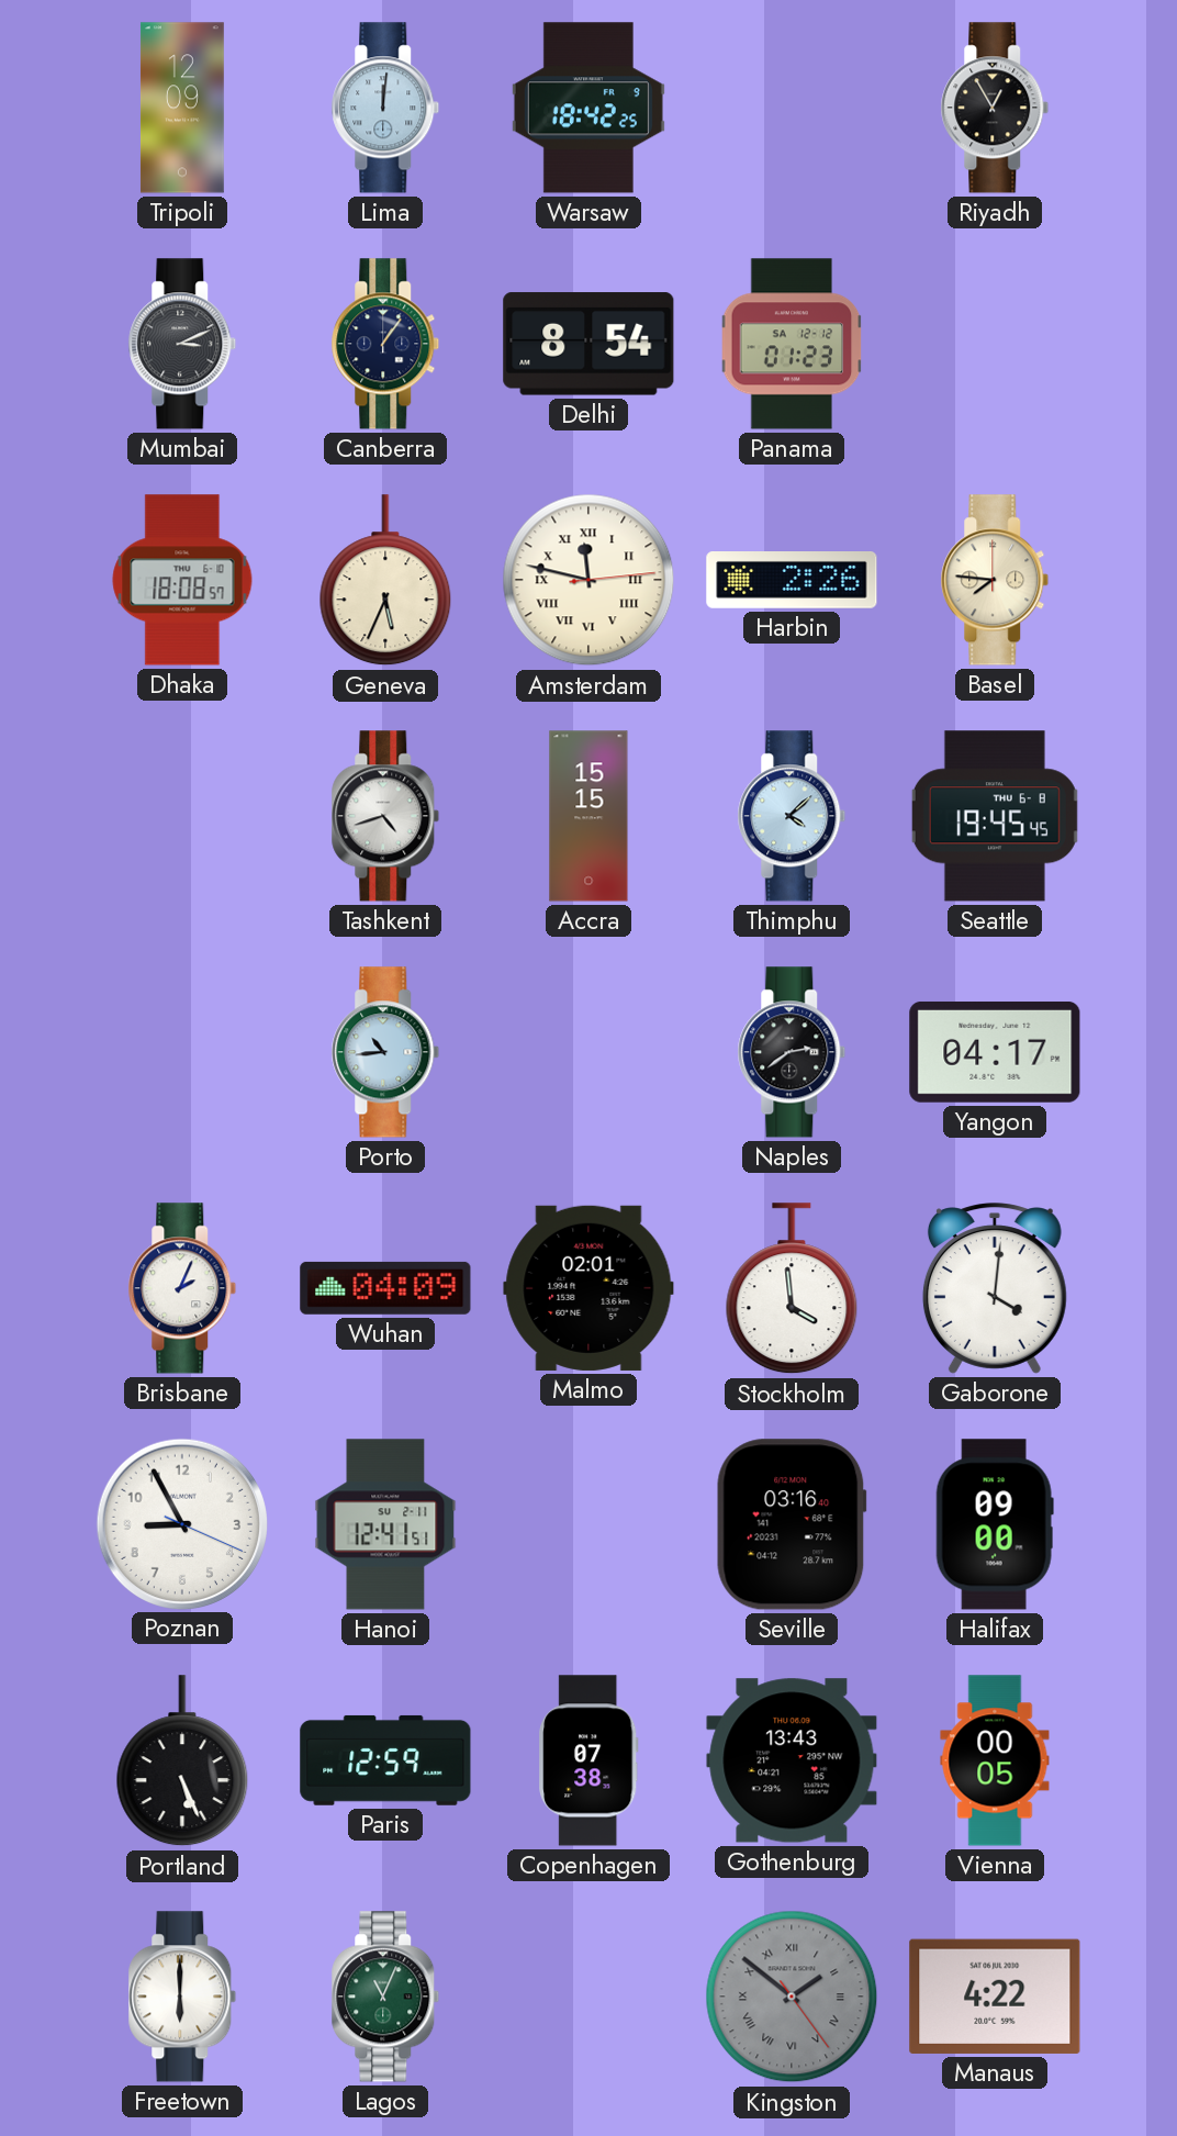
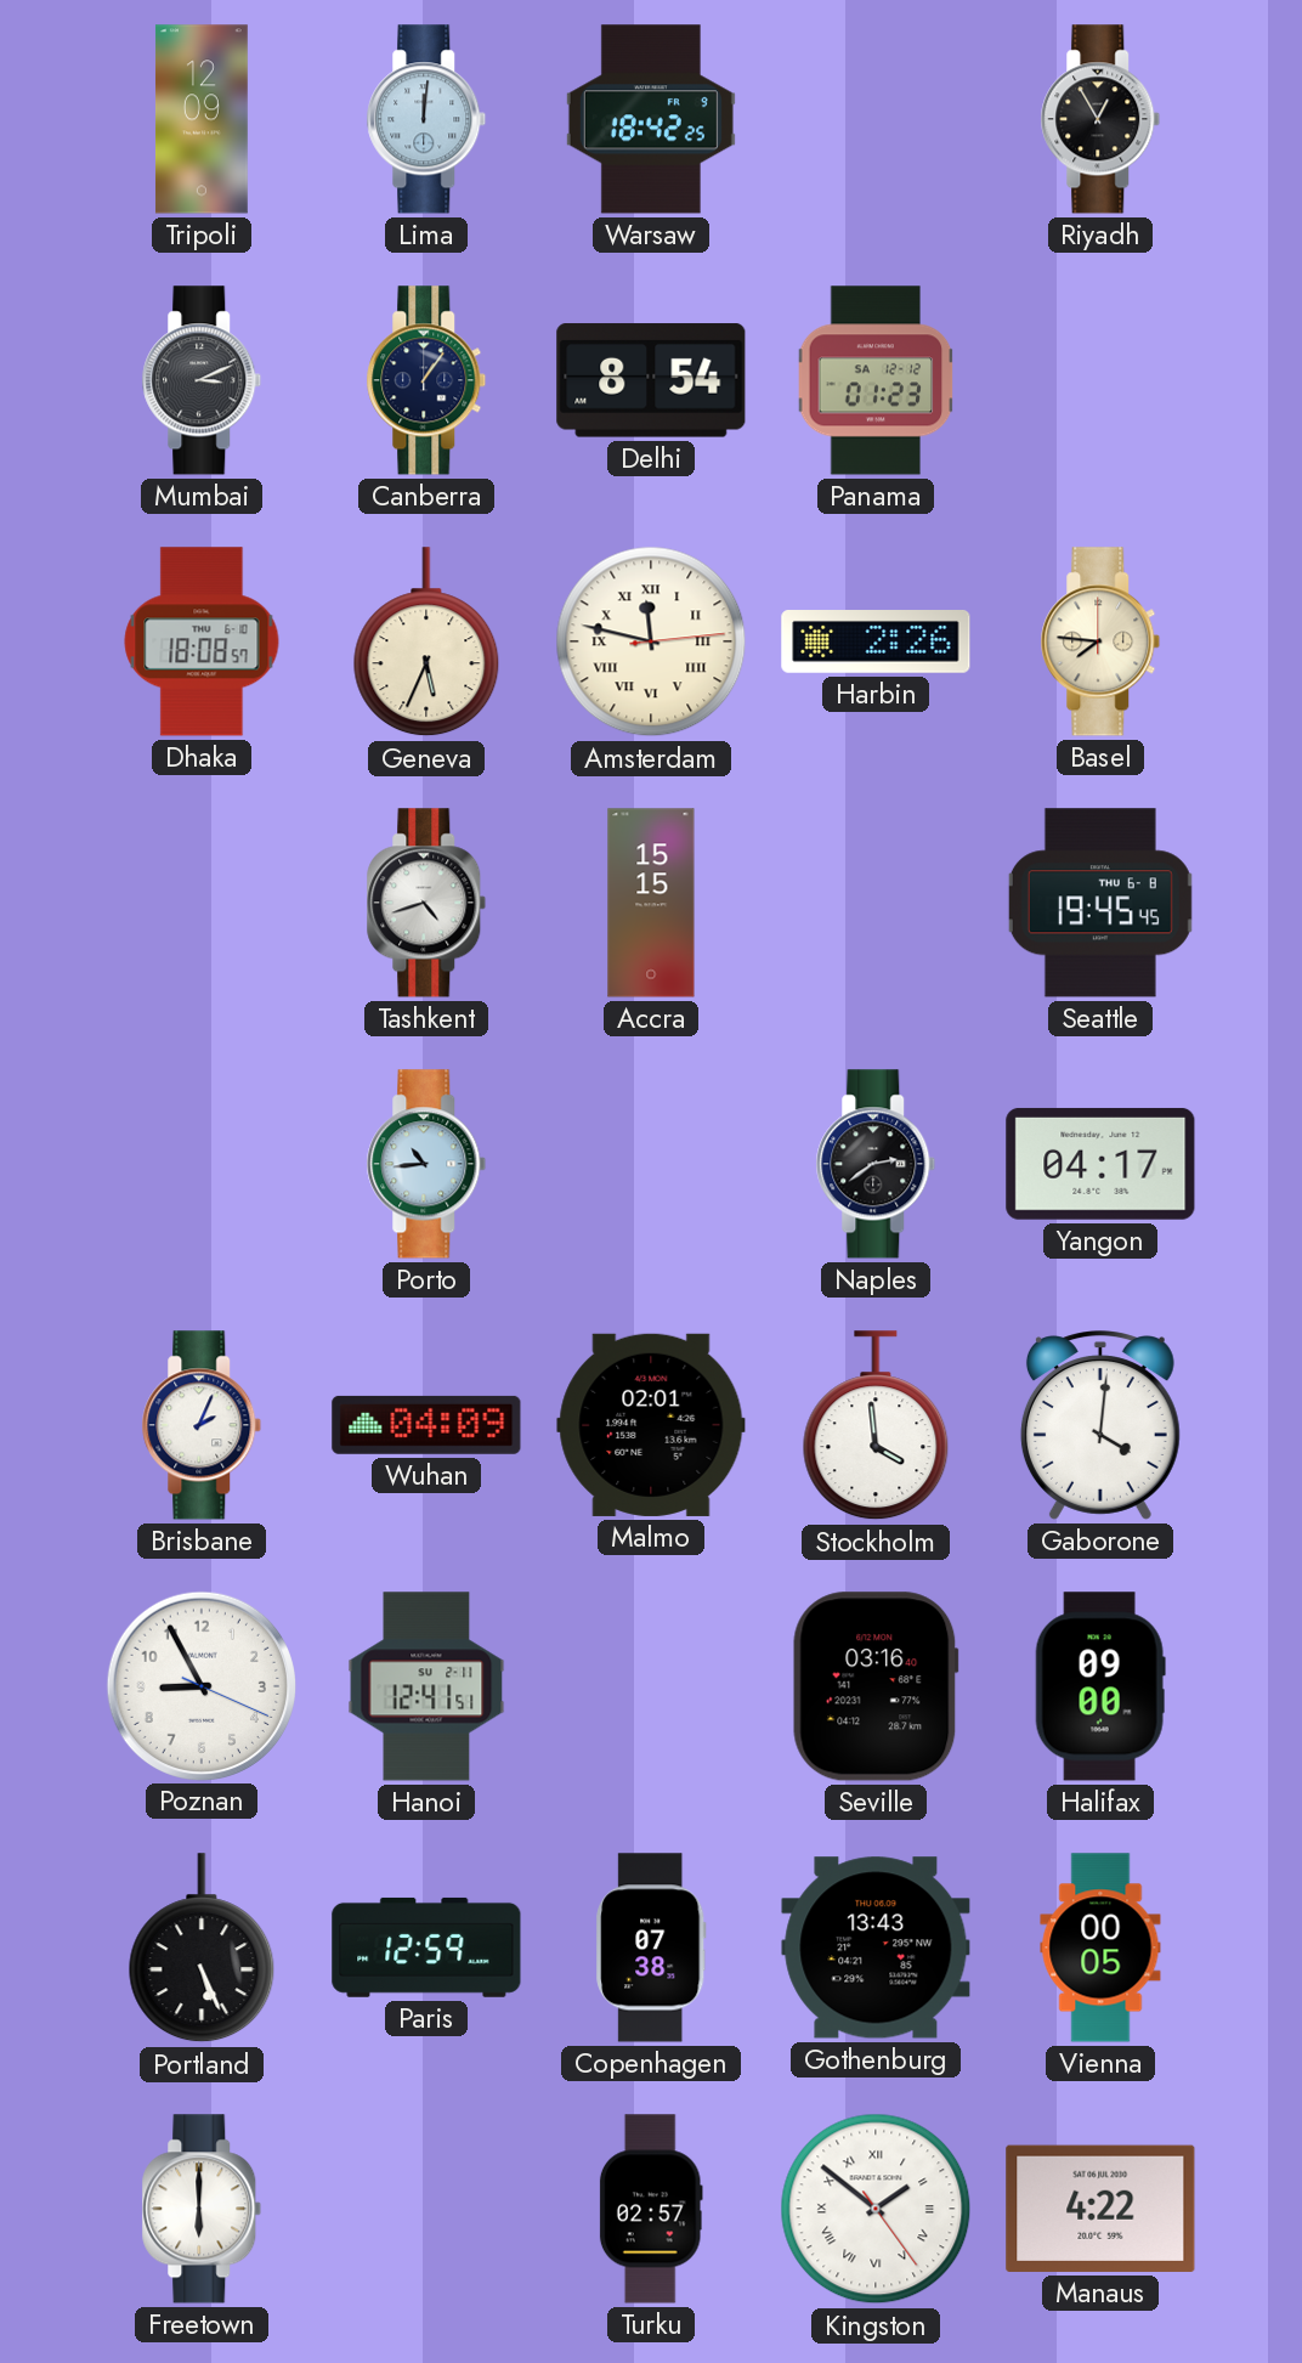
Thimphu: 4:08 -> none (792, 816)
Lagos: 11:04 -> none (385, 1997)
Turku: none -> 02:57 (651, 2209)
Kingston dial: grey -> white (876, 2209)
